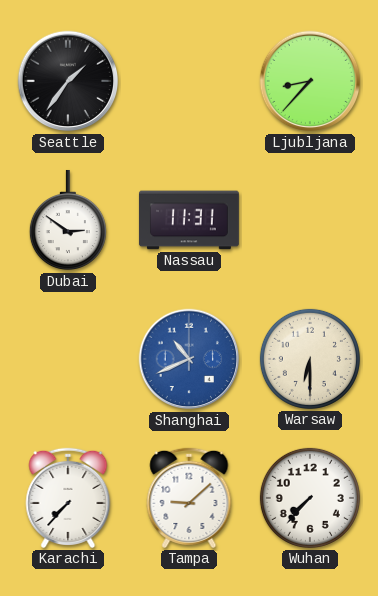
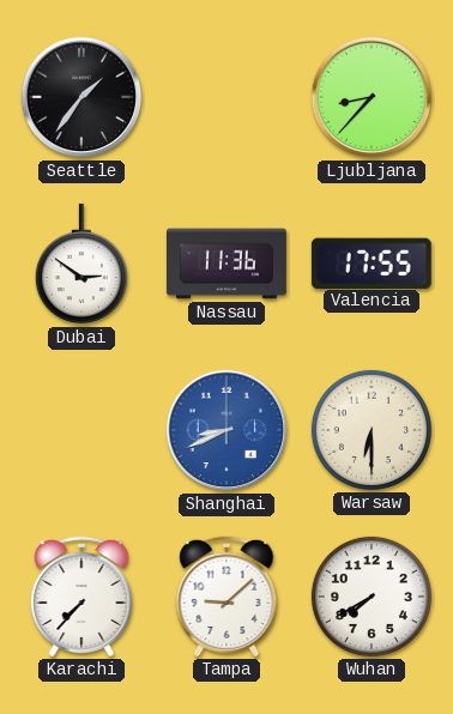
Nassau: 11:31 -> 11:36 (226, 264)
Valencia: none -> 17:55 (372, 262)
Shanghai: 10:41 -> 8:41 (226, 430)
Wuhan: 7:37 -> 7:40 (372, 597)
